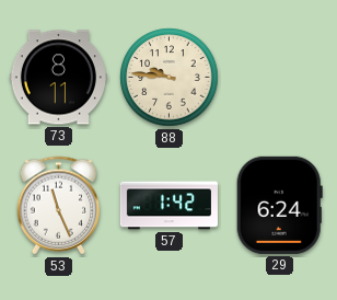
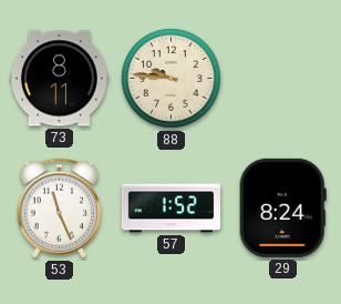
57: 1:42 -> 1:52 (170, 209)
29: 6:24 -> 8:24 (282, 207)
